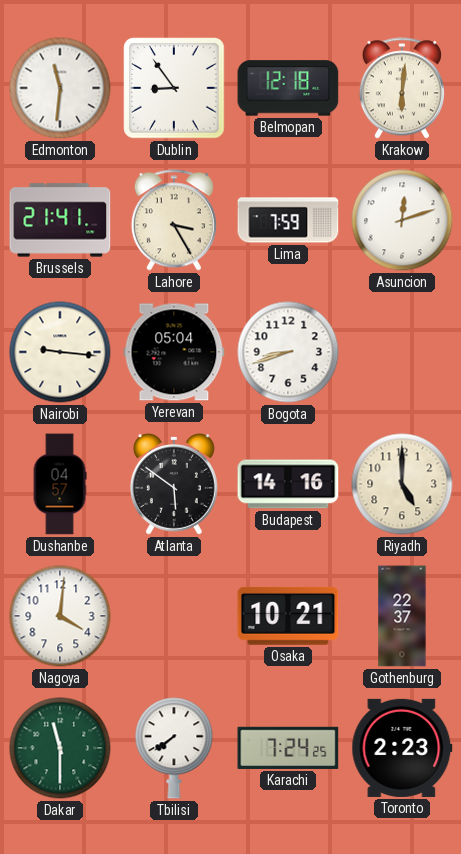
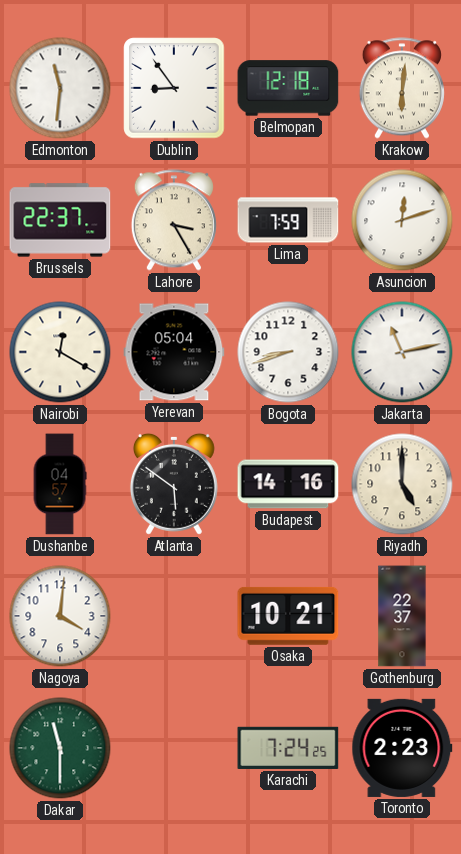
Brussels: 21:41 -> 22:37 (60, 220)
Nairobi: 9:16 -> 12:20 (60, 352)
Jakarta: none -> 11:13 (402, 352)
Tbilisi: 7:39 -> none (174, 748)
